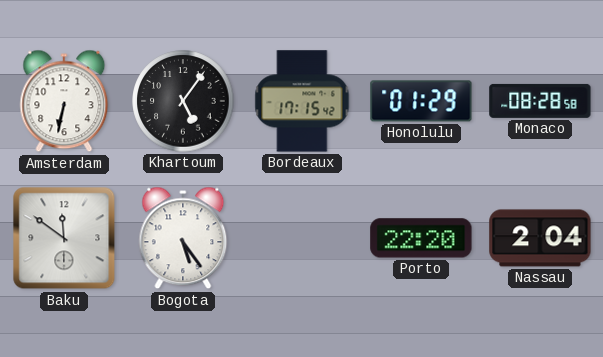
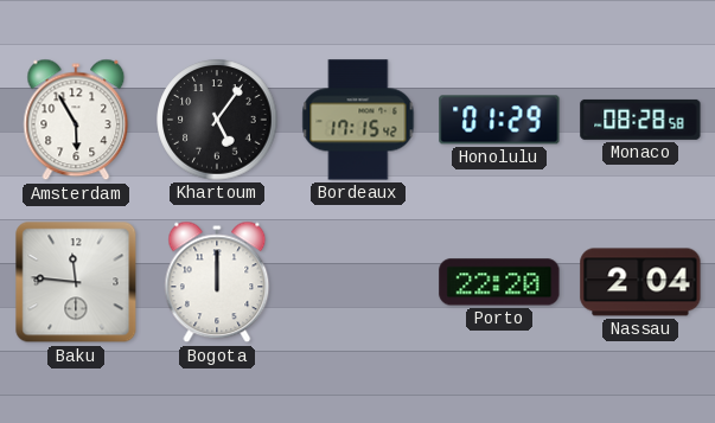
Amsterdam: 6:32 -> 5:55 (76, 120)
Baku: 11:51 -> 11:46 (76, 282)
Bogota: 5:24 -> 12:00 (217, 282)
